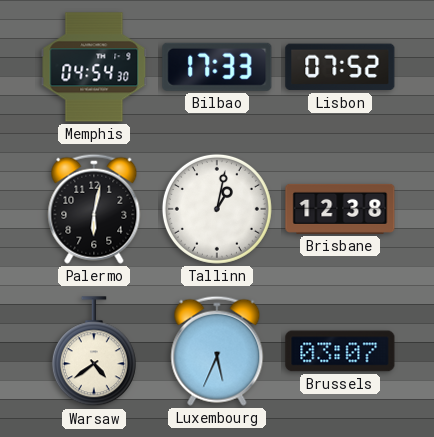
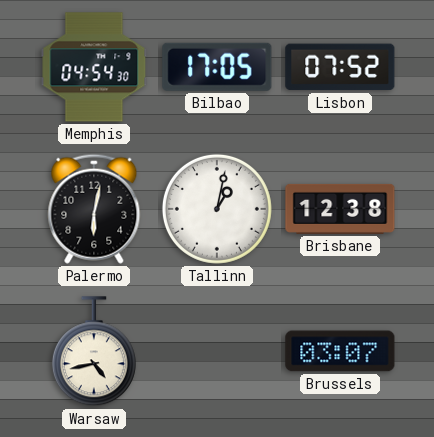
Bilbao: 17:33 -> 17:05 (217, 67)
Warsaw: 4:39 -> 4:43 (94, 352)
Luxembourg: 5:34 -> none (217, 351)
